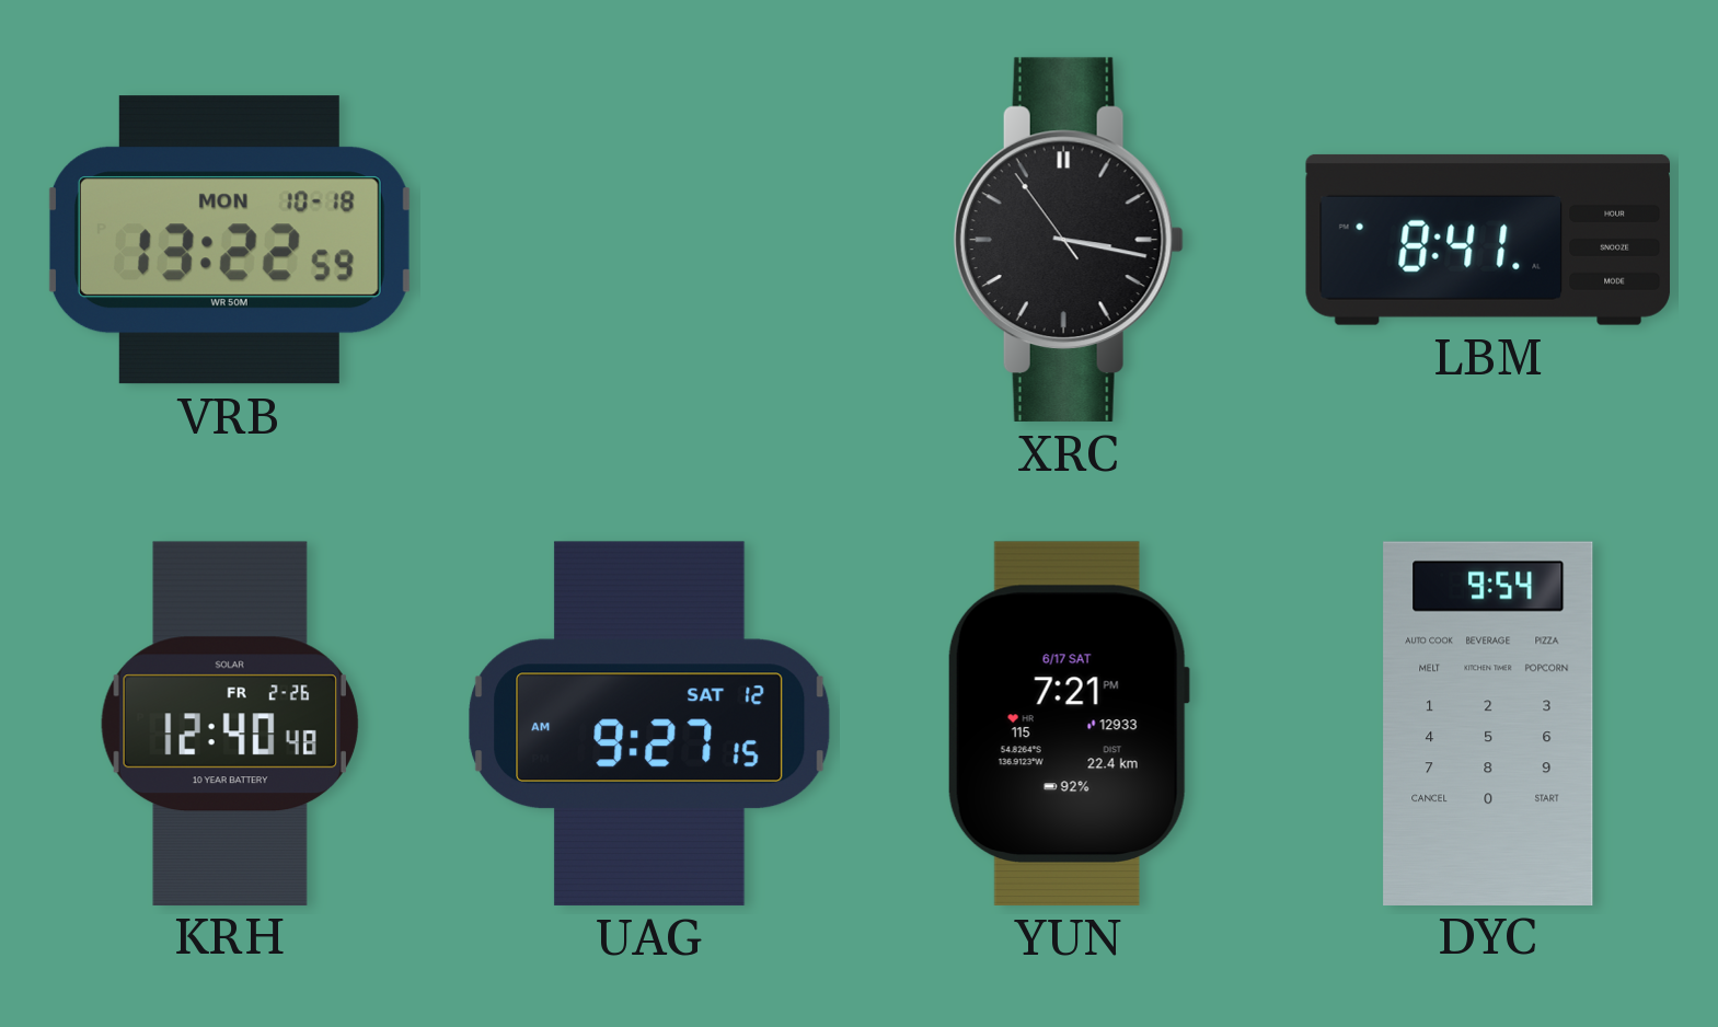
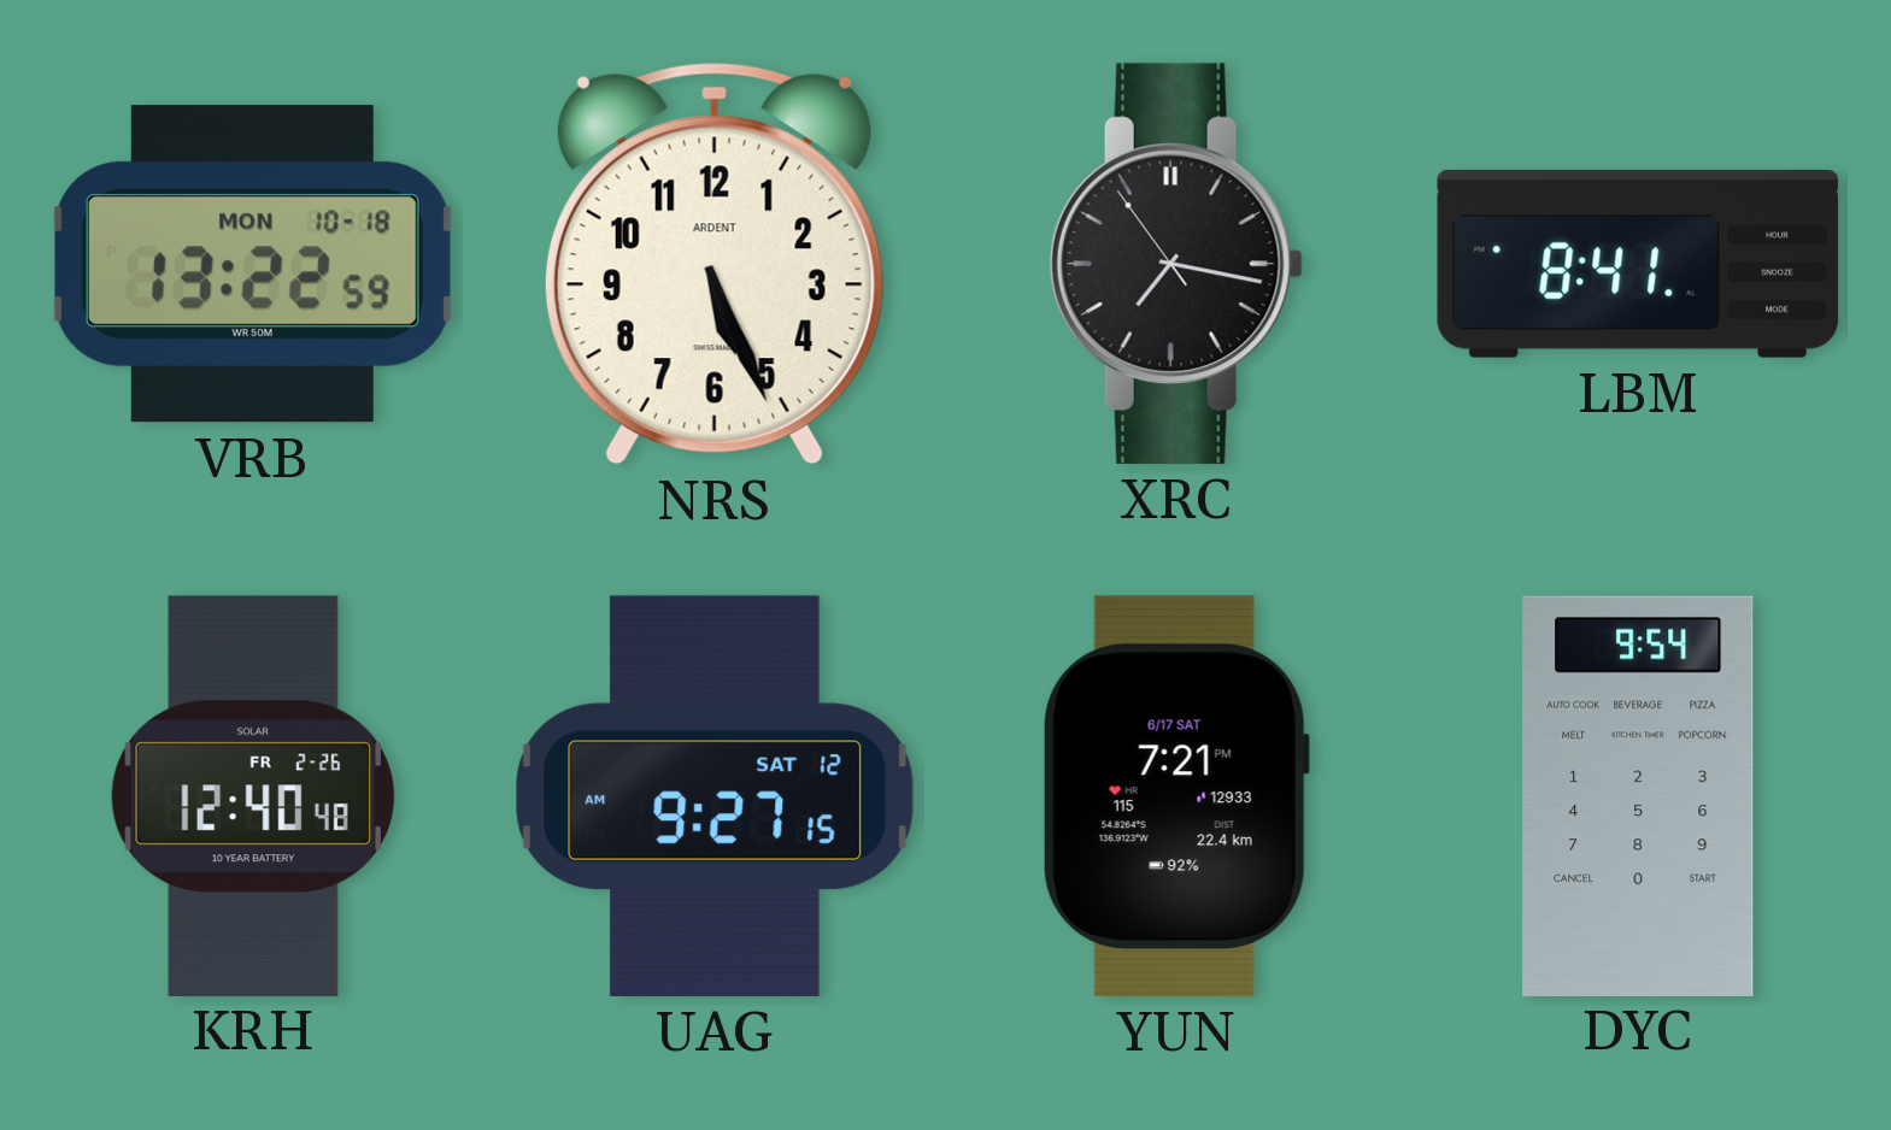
NRS: none -> 5:26 (715, 264)
XRC: 3:16 -> 7:16 (1176, 264)
